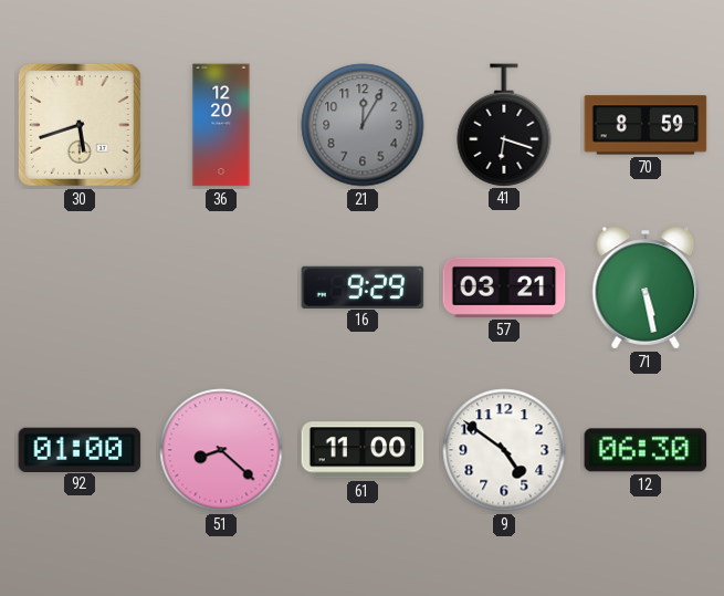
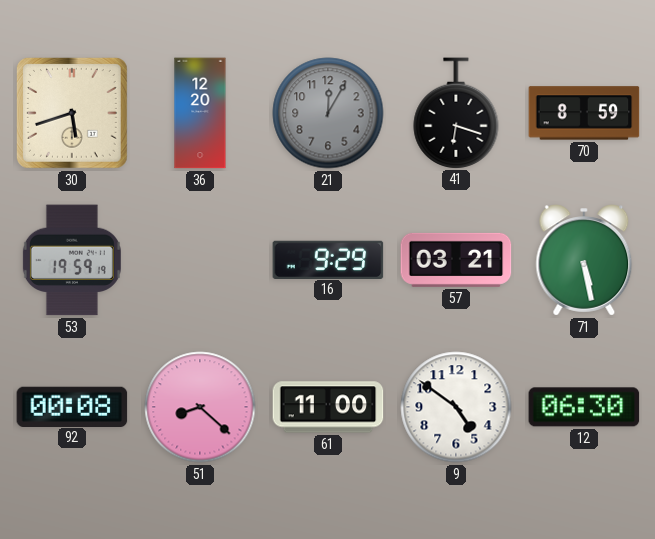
53: none -> 19:59 (72, 260)
92: 01:00 -> 00:08 (72, 406)
